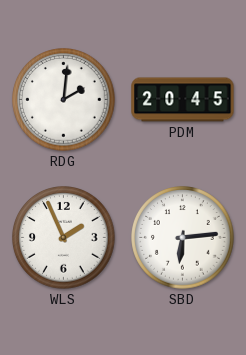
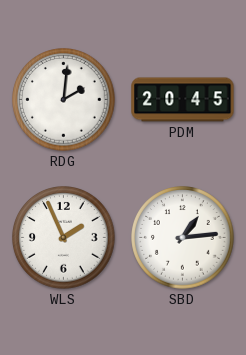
SBD: 6:14 -> 1:14 (183, 238)
